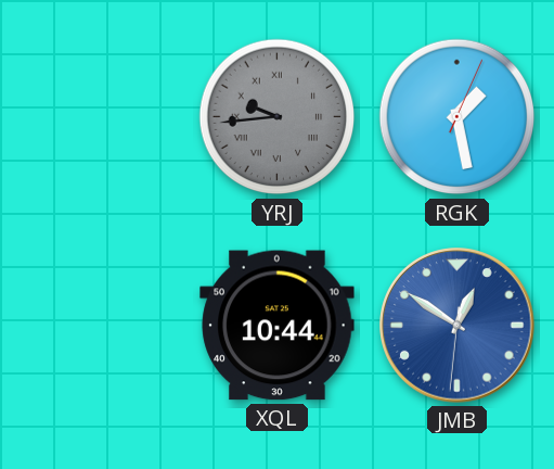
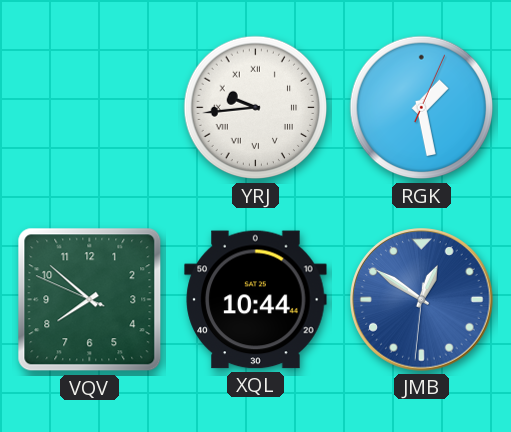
YRJ dial: grey -> white (256, 108)
VQV: none -> 7:51 (90, 300)
